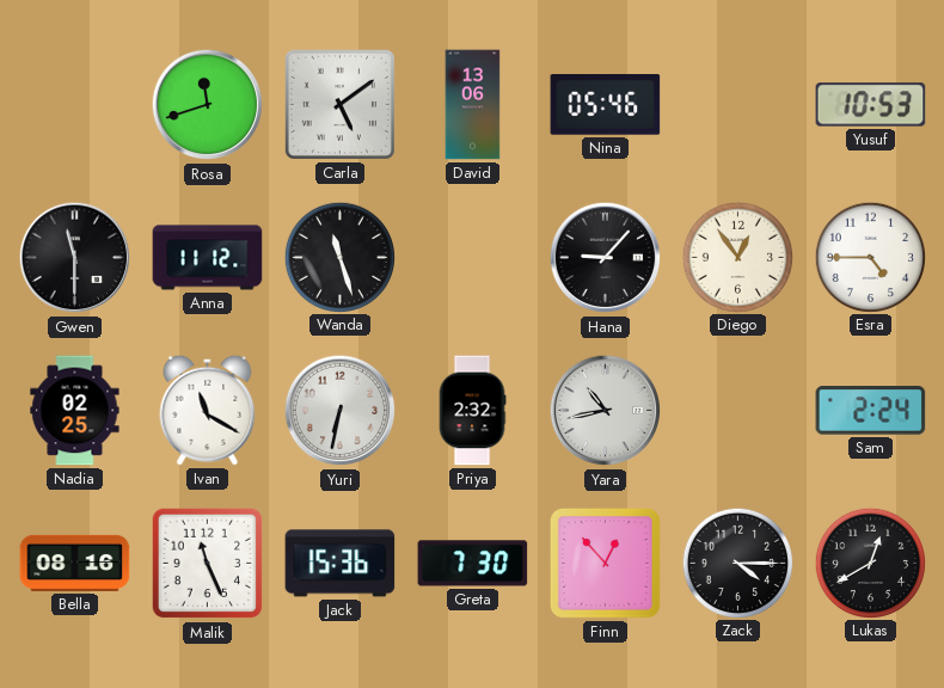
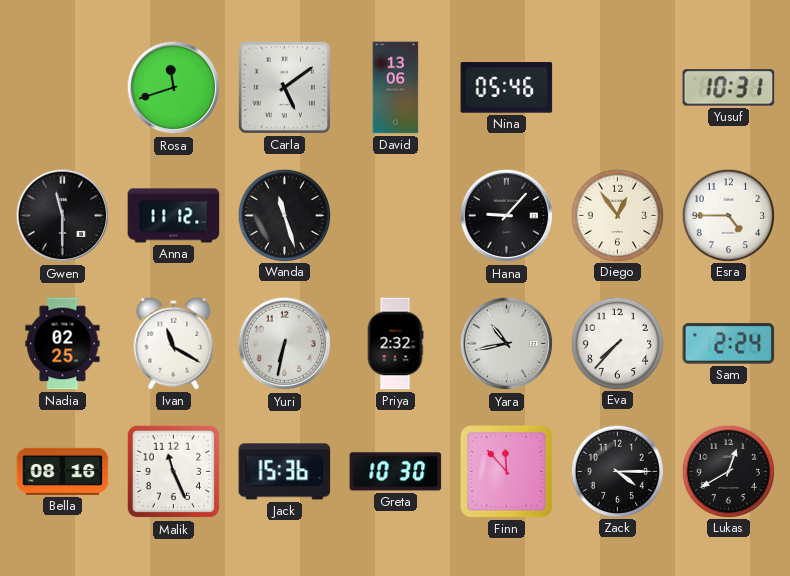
Yusuf: 10:53 -> 10:31 (729, 88)
Eva: none -> 7:37 (617, 343)
Greta: 7:30 -> 10:30 (396, 472)
Finn: 12:53 -> 11:53 (506, 471)
